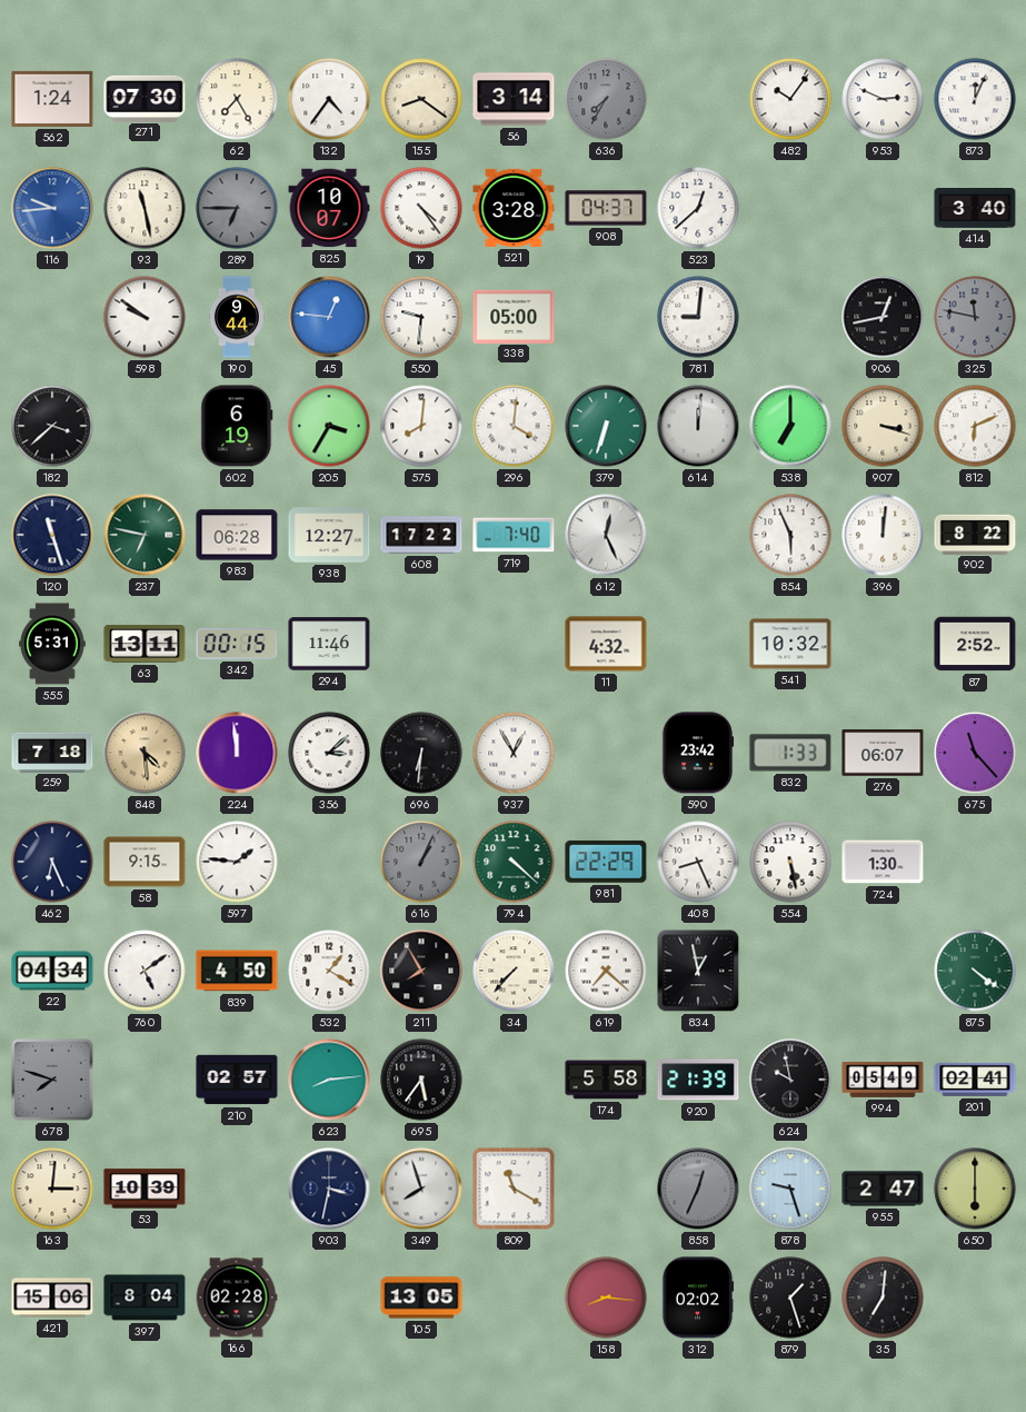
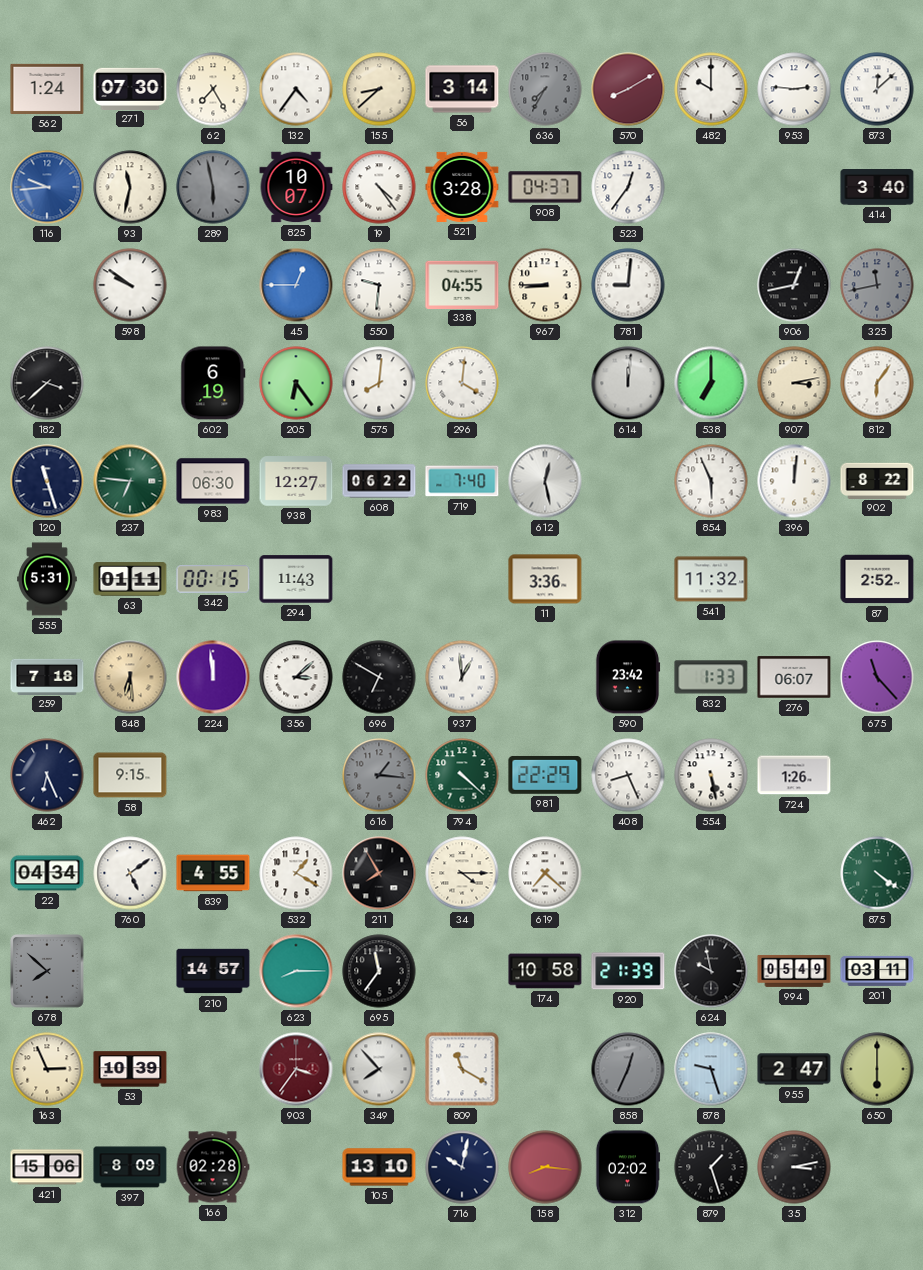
155: 8:21 -> 8:38 (379, 89)
570: none -> 8:10 (628, 89)
482: 10:06 -> 10:00 (711, 89)
953: 2:49 -> 2:46 (794, 89)
873: 12:04 -> 12:08 (877, 89)
93: 11:28 -> 11:32 (130, 187)
289: 6:45 -> 5:58 (213, 187)
523: 12:38 -> 12:36 (628, 187)
190: 9:44 -> none (237, 317)
45: 12:46 -> 12:45 (296, 285)
338: 05:00 -> 04:55 (462, 284)
967: none -> 8:45 (545, 285)
325: 11:47 -> 11:43 (877, 285)
205: 3:35 -> 6:24 (296, 383)
379: 6:33 -> none (606, 426)
907: 3:18 -> 3:13 (794, 383)
812: 6:11 -> 6:06 (877, 383)
237: 6:47 -> 6:46 (130, 481)
983: 06:28 -> 06:30 (213, 481)
608: 17:22 -> 06:22 (379, 481)
612: 12:26 -> 12:28 (545, 481)
63: 13:11 -> 01:11 (130, 579)
294: 11:46 -> 11:43 (296, 579)
11: 4:32 -> 3:36 (545, 579)
541: 10:32 -> 11:32 (711, 579)
848: 4:29 -> 6:29 (130, 677)
696: 6:31 -> 6:50 (379, 677)
937: 12:55 -> 12:59 (462, 677)
597: 1:46 -> none (237, 862)
616: 1:04 -> 1:16 (379, 775)
724: 1:30 -> 1:26 (794, 775)
839: 4:50 -> 4:55 (213, 873)
34: 7:37 -> 4:15 (462, 873)
834: 12:58 -> none (698, 971)
678: 7:48 -> 7:52 (48, 972)
210: 02:57 -> 14:57 (213, 971)
623: 8:14 -> 8:15 (296, 971)
695: 5:36 -> 11:36 (379, 971)
174: 5:58 -> 10:58 (545, 971)
201: 02:41 -> 03:11 (877, 971)
163: 3:01 -> 2:56 (47, 1069)
903: 3:32 -> 3:36 (296, 1069)
903 dial: navy -> burgundy (296, 1069)
349: 7:57 -> 7:53 (379, 1069)
397: 8:04 -> 8:09 (130, 1167)
105: 13:05 -> 13:10 (379, 1167)
716: none -> 10:02 (462, 1167)
35: 7:01 -> 3:13 (794, 1167)
